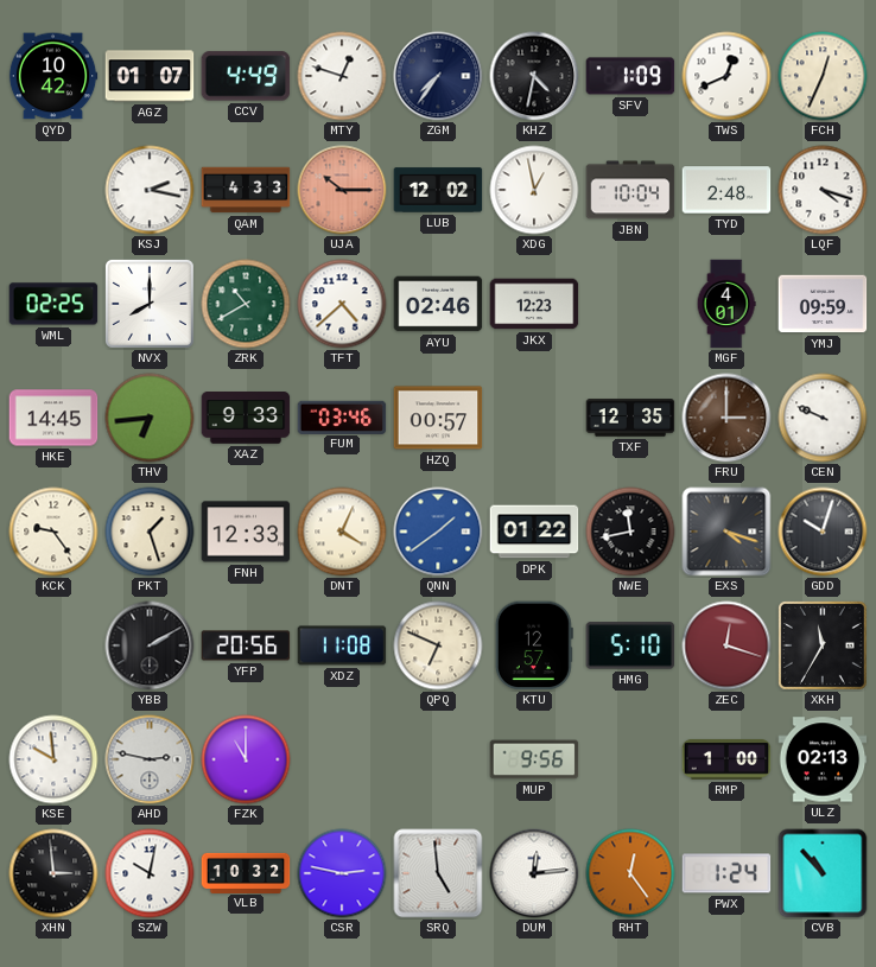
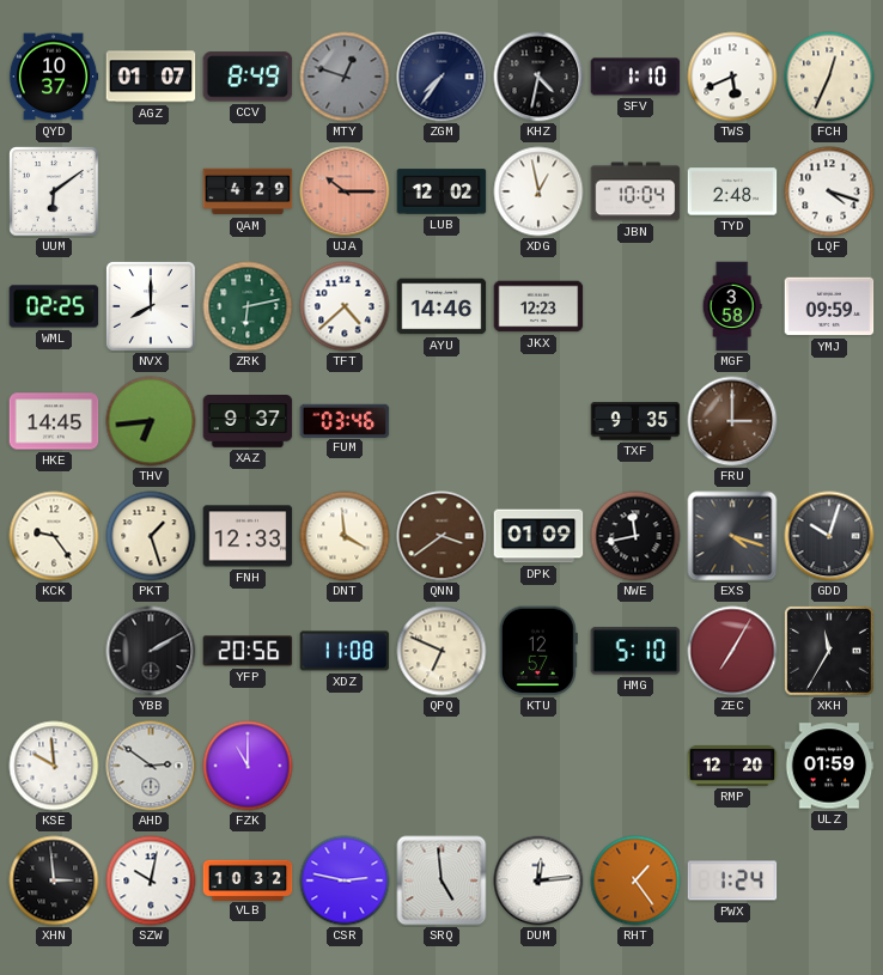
QYD: 10:42 -> 10:37 (54, 77)
CCV: 4:49 -> 8:49 (248, 77)
MTY dial: white -> grey (345, 77)
SFV: 1:09 -> 1:10 (635, 77)
TWS: 12:41 -> 5:41 (732, 77)
UUM: none -> 6:09 (54, 191)
KSJ: 2:17 -> none (150, 190)
QAM: 4:33 -> 4:29 (248, 191)
ZRK: 10:40 -> 6:13 (248, 306)
AYU: 02:46 -> 14:46 (441, 306)
MGF: 4:01 -> 3:58 (732, 306)
XAZ: 9:33 -> 9:37 (248, 421)
HZQ: 00:57 -> none (438, 418)
TXF: 12:35 -> 9:35 (635, 421)
CEN: 9:49 -> none (823, 418)
DNT: 4:04 -> 3:59 (345, 536)
QNN: 1:39 -> 3:39 (441, 536)
QNN dial: blue -> brown (441, 536)
DPK: 01:22 -> 01:09 (538, 536)
ZEC: 12:18 -> 7:05 (732, 651)
AHD: 2:47 -> 2:51 (151, 766)
MUP: 9:56 -> none (534, 759)
RMP: 1:00 -> 12:20 (732, 766)
ULZ: 02:13 -> 01:59 (829, 766)
RHT: 12:24 -> 1:24 (635, 880)
CVB: 10:53 -> none (823, 873)
